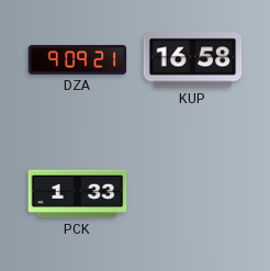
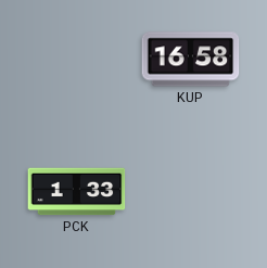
DZA: 9:09 -> none (78, 60)
